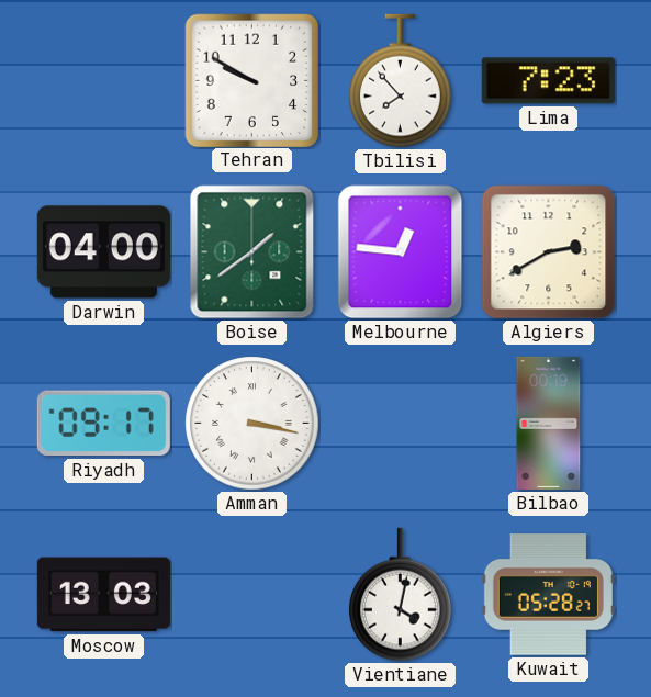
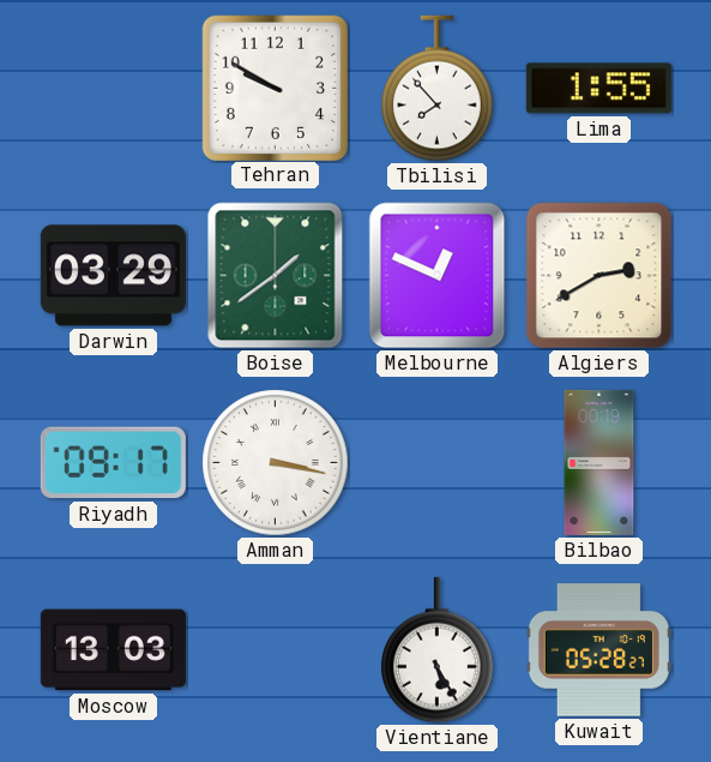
Lima: 7:23 -> 1:55 (598, 89)
Darwin: 04:00 -> 03:29 (113, 276)
Melbourne: 12:46 -> 12:49 (438, 276)
Vientiane: 4:02 -> 5:25 (438, 650)
